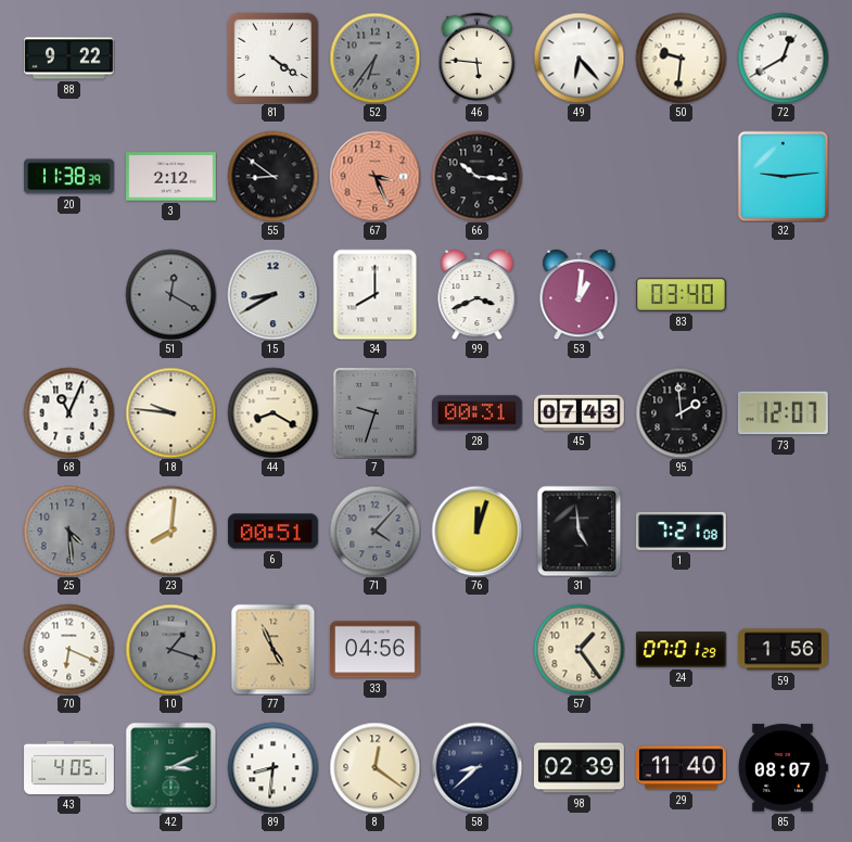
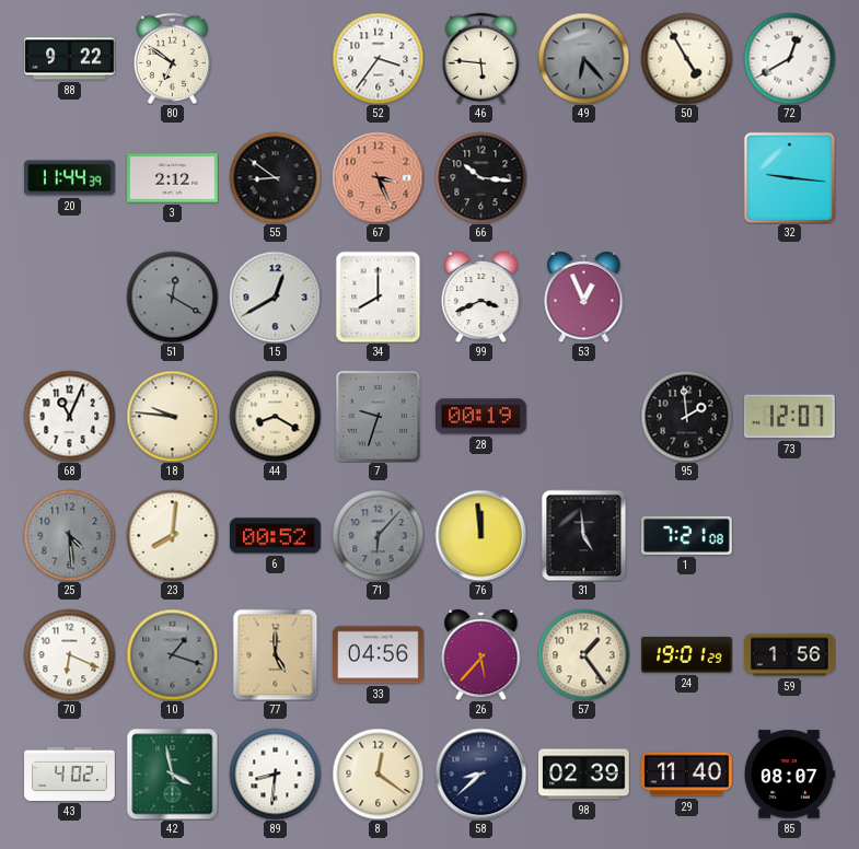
80: none -> 6:51 (173, 58)
81: 4:21 -> none (272, 58)
52: 6:36 -> 3:36 (378, 58)
52 dial: grey -> white (378, 58)
49 dial: white -> grey (583, 58)
50: 9:31 -> 4:55 (686, 58)
20: 11:38 -> 11:44 (70, 178)
32: 9:14 -> 9:16 (789, 177)
15: 8:40 -> 12:40 (275, 296)
53: 1:01 -> 12:56 (584, 296)
83: 03:40 -> none (682, 294)
28: 00:31 -> 00:19 (481, 417)
45: 07:43 -> none (580, 412)
6: 00:51 -> 00:52 (276, 536)
71: 4:07 -> 6:07 (378, 535)
76: 12:03 -> 11:59 (480, 535)
77: 4:56 -> 5:00 (276, 654)
26: none -> 5:37 (481, 654)
24: 07:01 -> 19:01 (687, 655)
43: 4:05 -> 4:02 (70, 774)
42: 3:11 -> 3:58 (172, 774)
